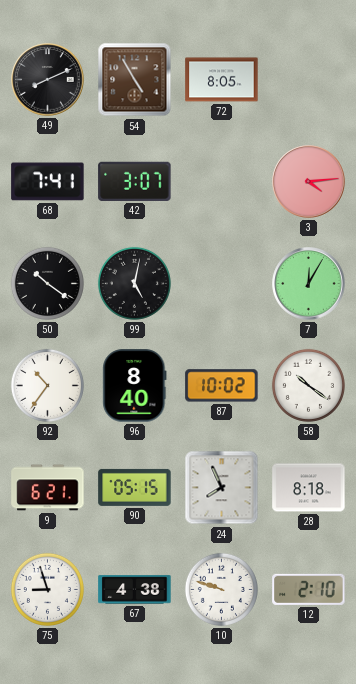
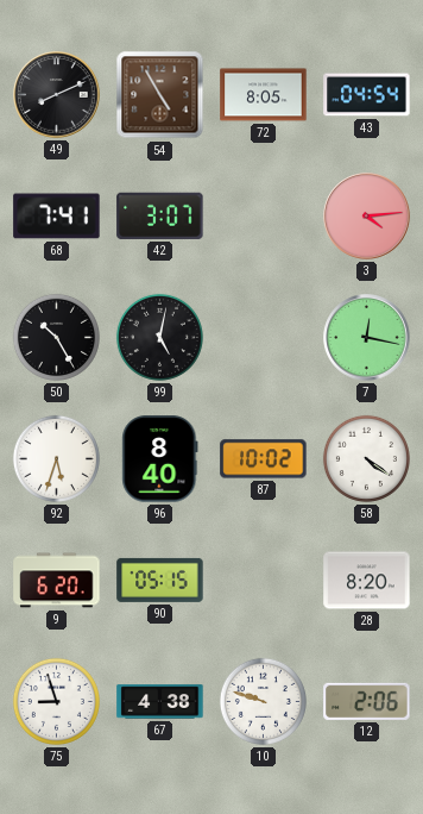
43: none -> 04:54 (367, 95)
50: 10:21 -> 10:25 (56, 337)
7: 12:05 -> 12:17 (367, 338)
92: 10:36 -> 5:33 (56, 458)
58: 10:21 -> 4:21 (366, 458)
9: 6:21 -> 6:20 (57, 581)
24: 7:56 -> none (222, 488)
28: 8:18 -> 8:20 (367, 581)
12: 2:10 -> 2:06 (367, 701)
